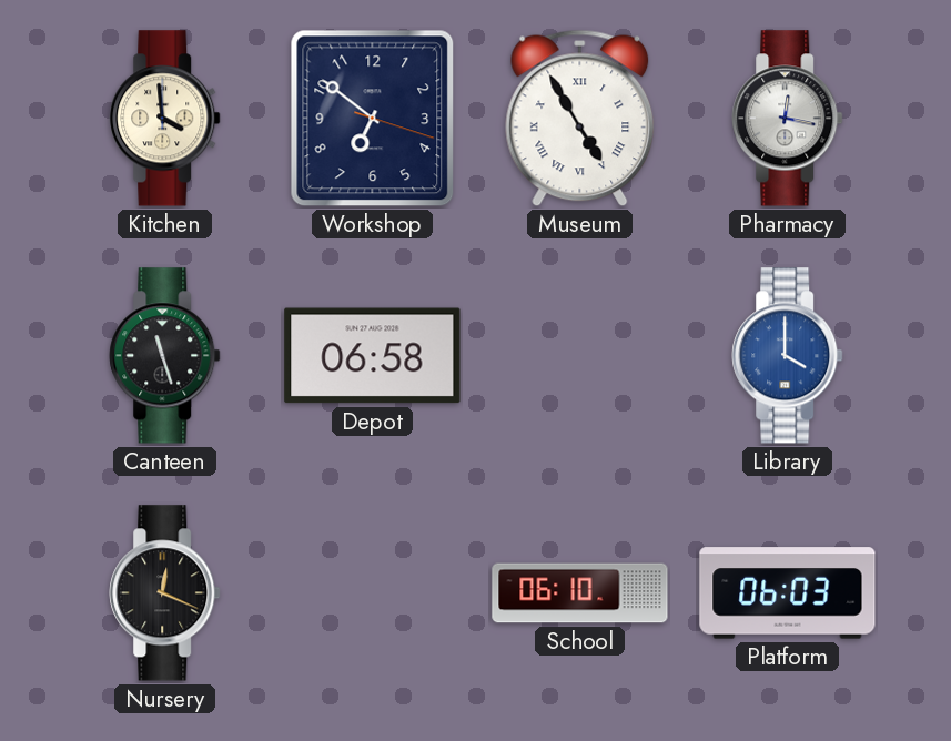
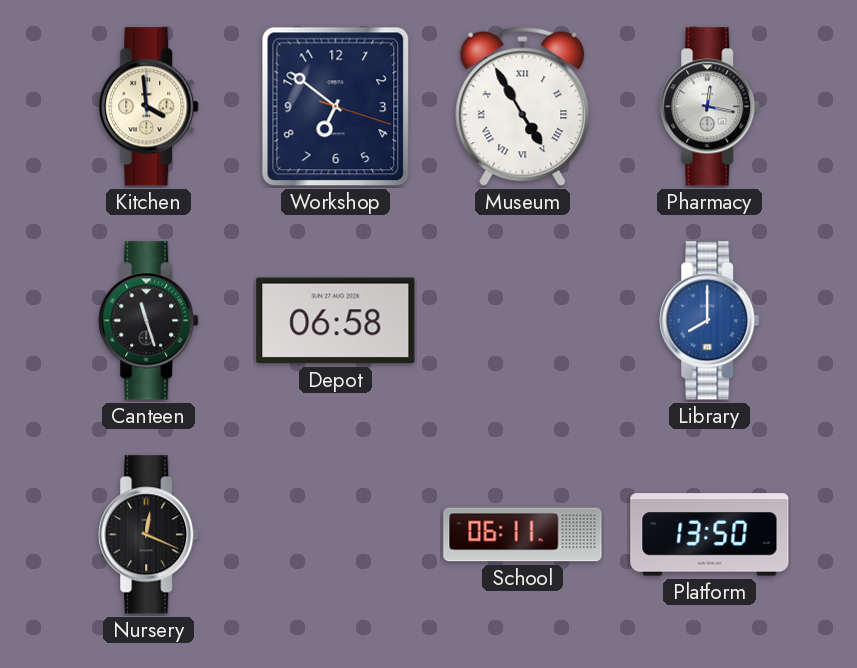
Library: 4:00 -> 8:00 (710, 321)
School: 06:10 -> 06:11 (523, 535)
Platform: 06:03 -> 13:50 (710, 535)
